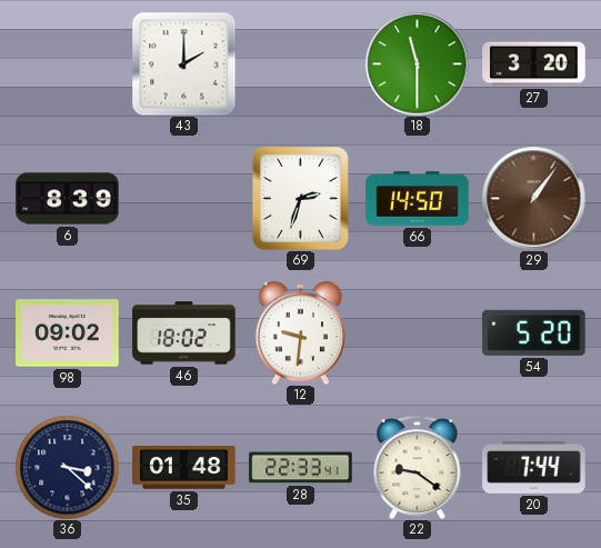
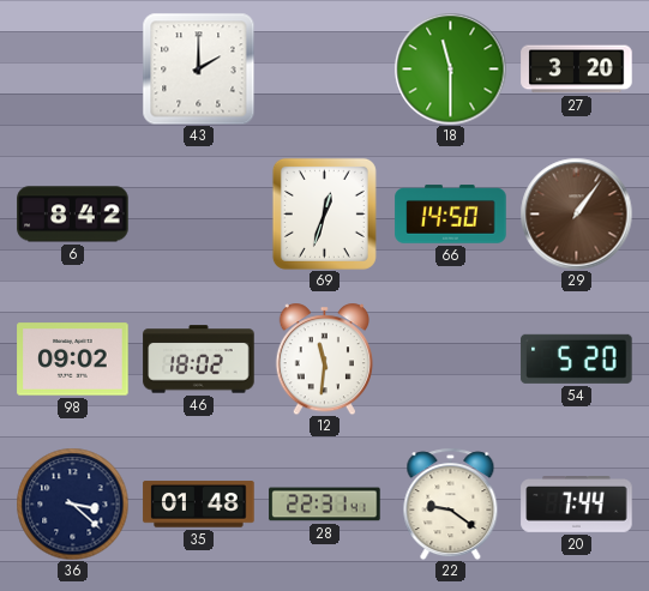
6: 8:39 -> 8:42 (73, 215)
69: 2:33 -> 12:33 (324, 213)
12: 9:31 -> 11:31 (324, 358)
28: 22:33 -> 22:31 (325, 505)
